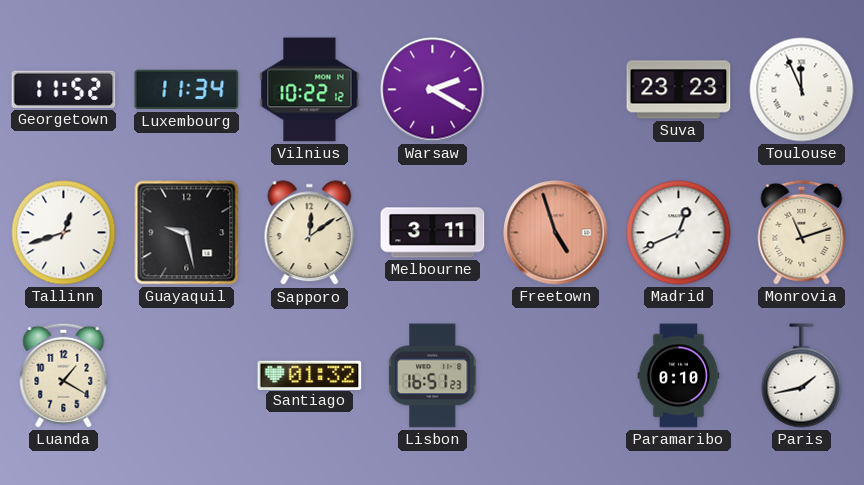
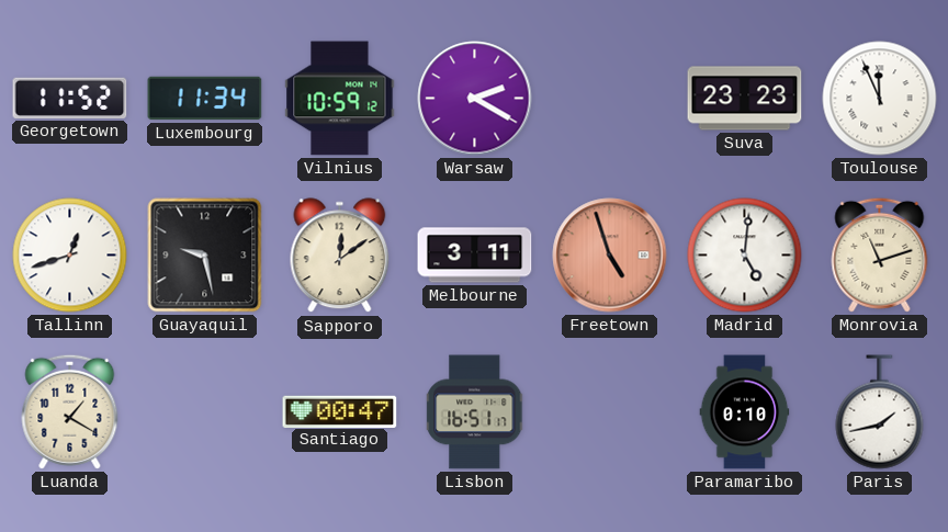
Vilnius: 10:22 -> 10:59 (340, 99)
Madrid: 12:41 -> 5:01 (745, 256)
Santiago: 01:32 -> 00:47 (340, 411)
Lisbon: 16:51:23 -> 16:51:17 (475, 412)
